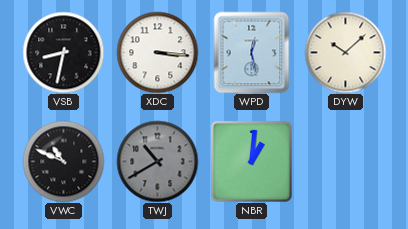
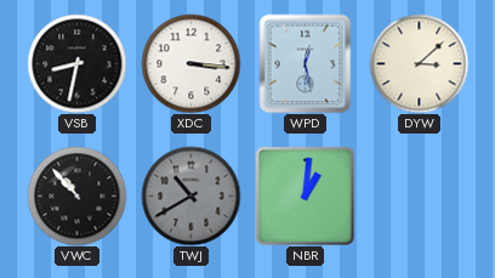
DYW: 10:08 -> 3:08 (419, 63)
VWC: 10:49 -> 10:53 (76, 195)
